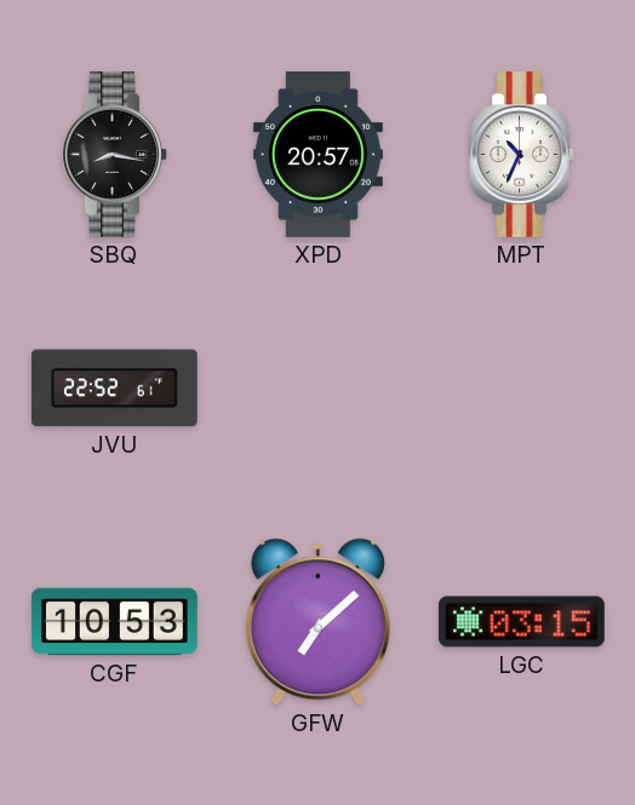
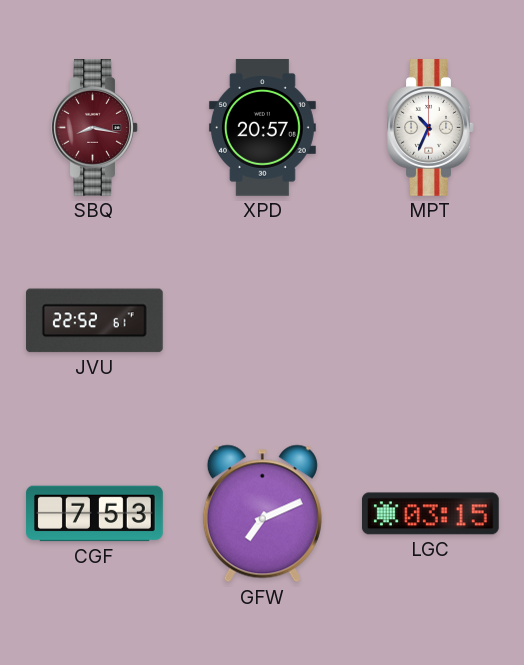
SBQ dial: black -> burgundy (95, 128)
CGF: 10:53 -> 7:53 (95, 514)
GFW: 7:08 -> 7:11 (262, 514)
